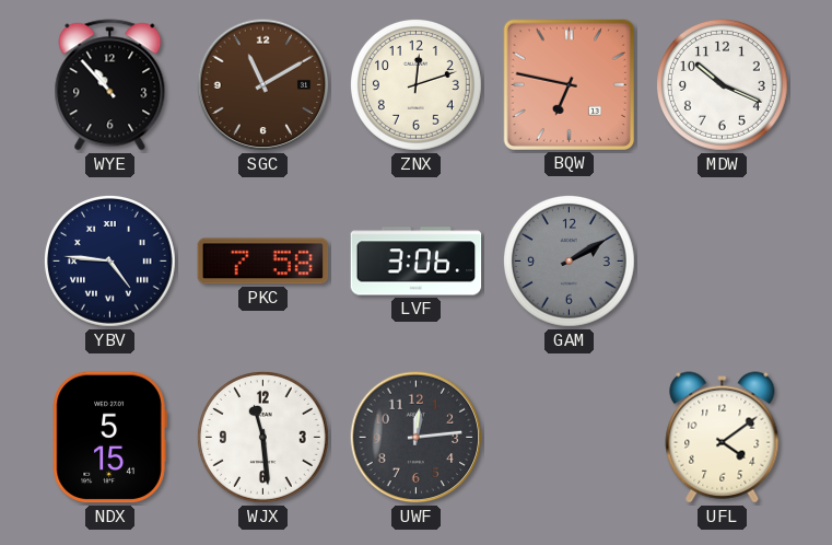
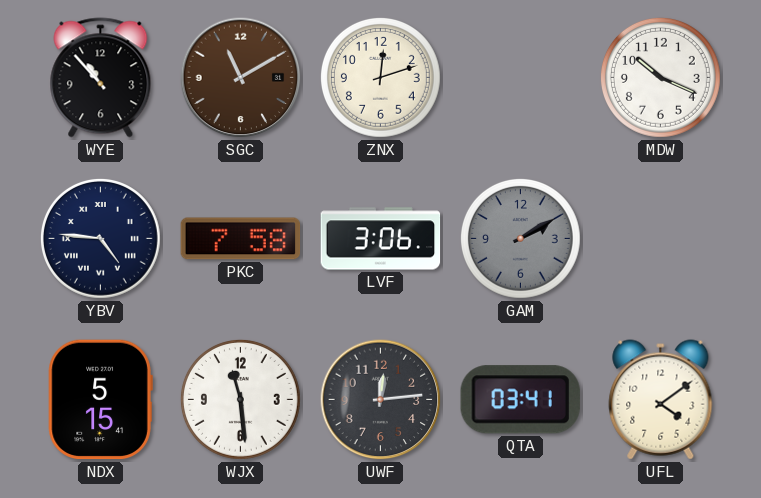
BQW: 6:47 -> none (569, 84)
QTA: none -> 03:41 (520, 400)
